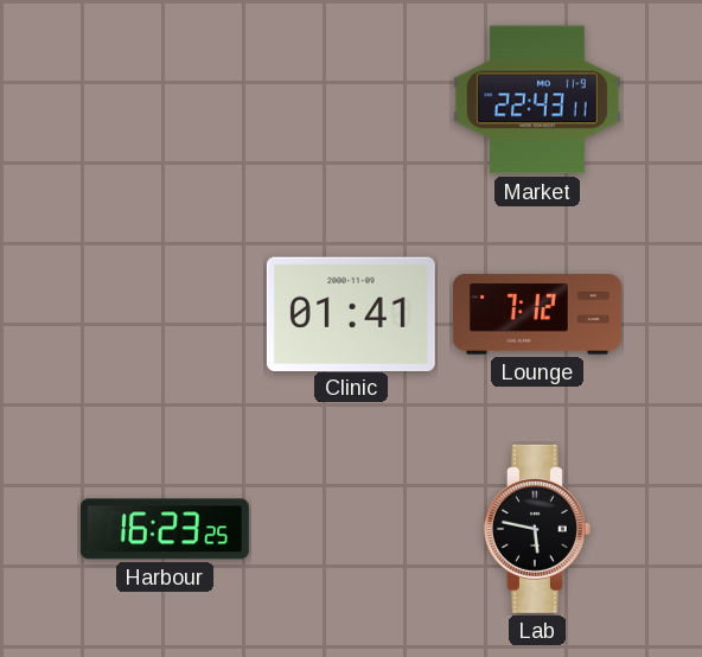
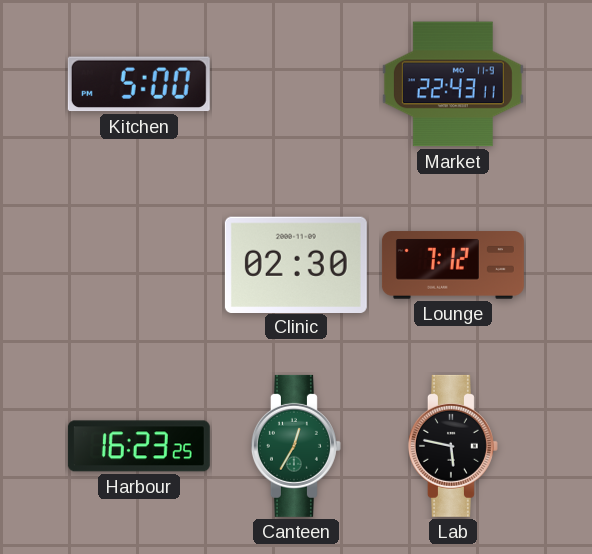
Kitchen: none -> 5:00 (139, 84)
Clinic: 01:41 -> 02:30 (296, 264)
Canteen: none -> 12:35 (296, 446)
